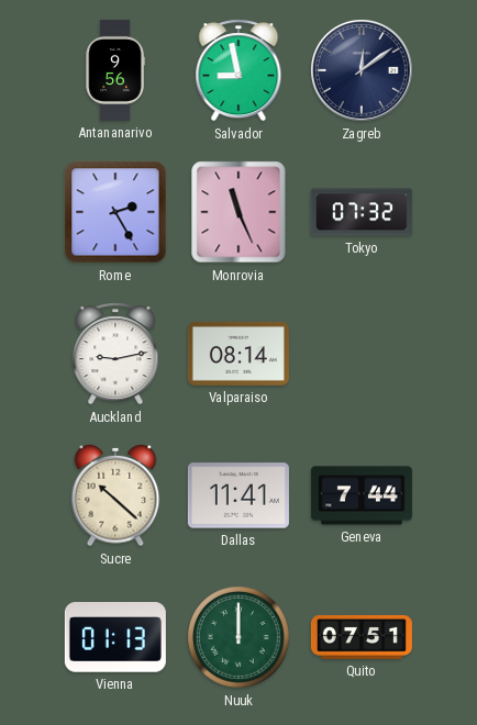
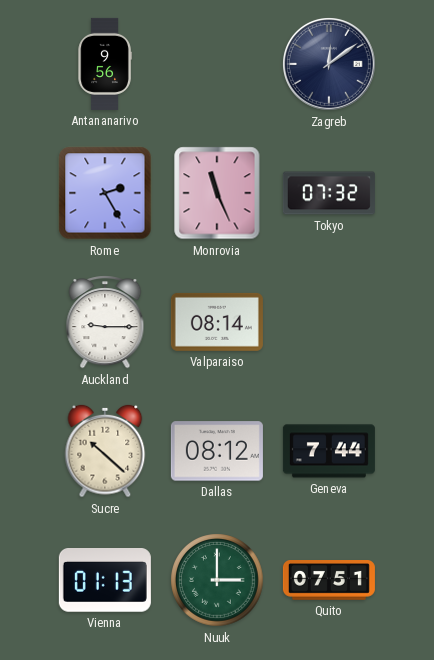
Salvador: 8:58 -> none (239, 70)
Auckland: 9:13 -> 9:15 (105, 322)
Dallas: 11:41 -> 08:12 (217, 451)
Nuuk: 12:00 -> 3:00 (217, 580)
